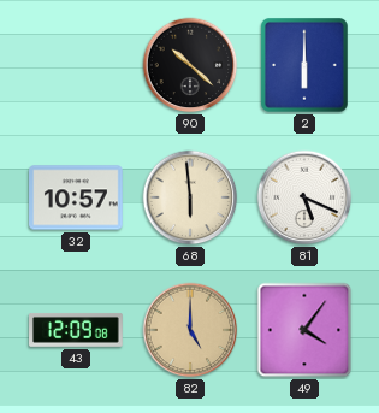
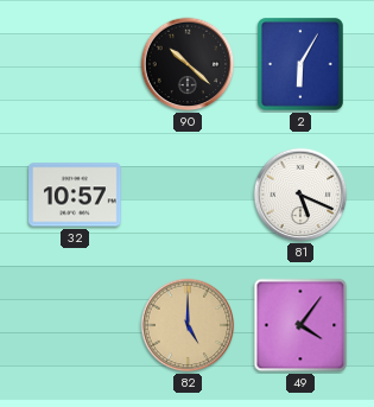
2: 6:00 -> 6:05 (302, 65)
68: 5:59 -> none (190, 197)
43: 12:09 -> none (77, 330)
